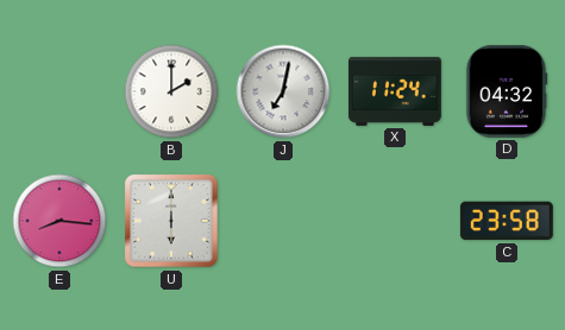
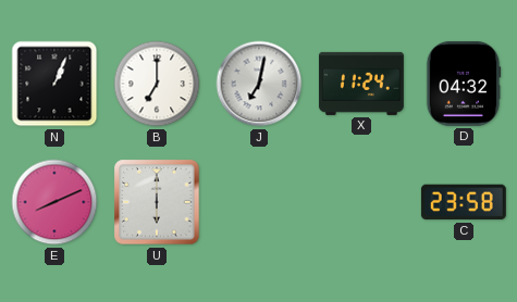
N: none -> 1:04 (54, 84)
B: 2:00 -> 7:00 (157, 84)
E: 8:16 -> 8:11 (54, 202)
